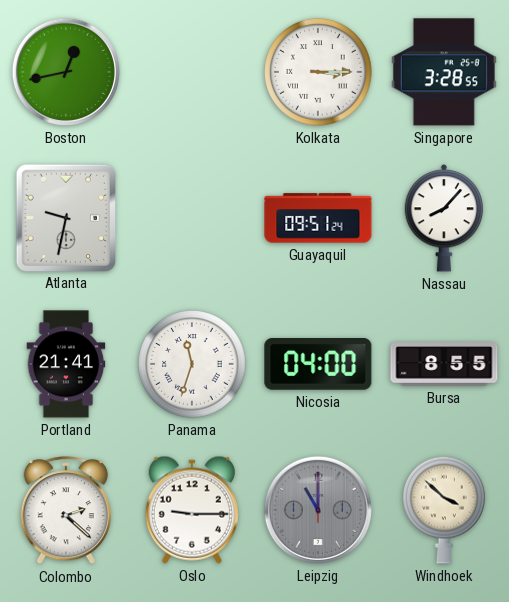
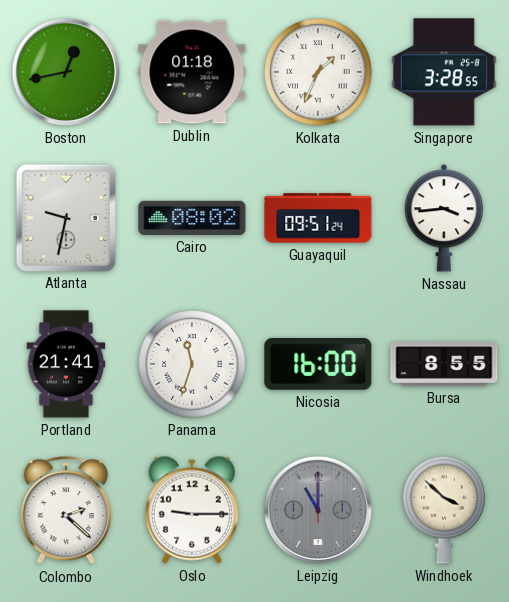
Dublin: none -> 01:18 (192, 72)
Kolkata: 3:15 -> 1:34 (318, 72)
Cairo: none -> 08:02 (192, 218)
Nassau: 8:07 -> 3:44 (444, 218)
Nicosia: 04:00 -> 16:00 (318, 365)
